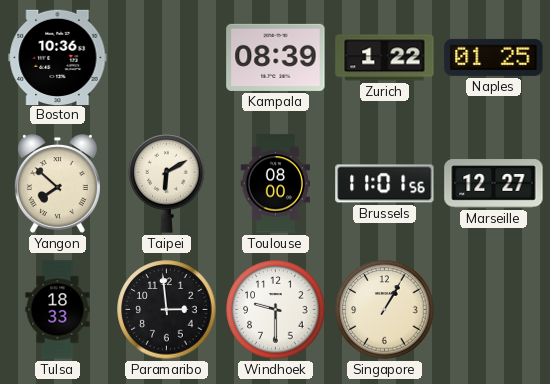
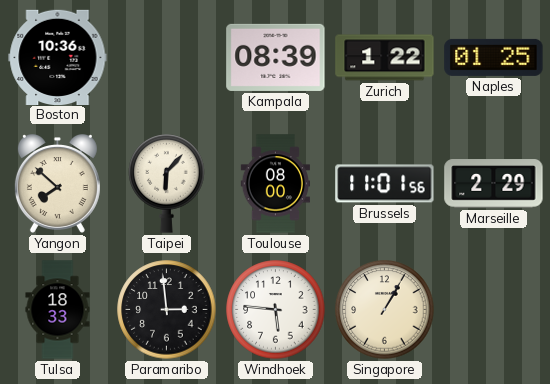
Taipei: 6:10 -> 6:07 (167, 184)
Marseille: 12:27 -> 2:29 (494, 184)
Windhoek: 9:30 -> 5:46 (276, 310)
